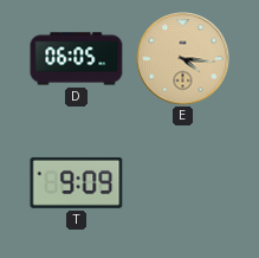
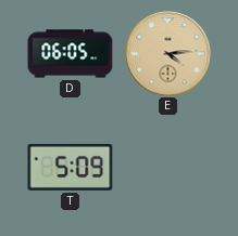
E: 4:16 -> 4:14 (168, 54)
T: 9:09 -> 5:09 (71, 167)
